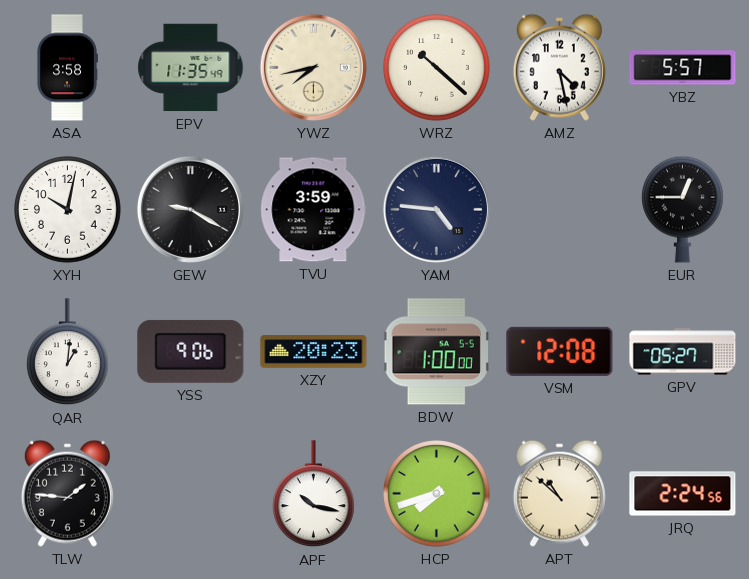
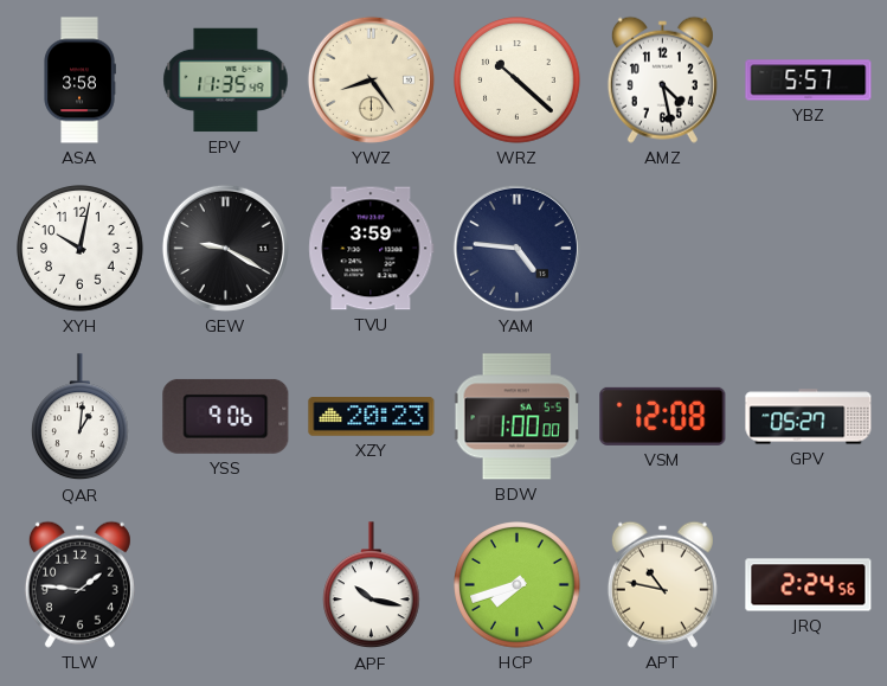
YWZ: 7:43 -> 8:24 (371, 79)
EUR: 12:45 -> none (683, 209)
APT: 10:52 -> 10:47 (662, 584)
